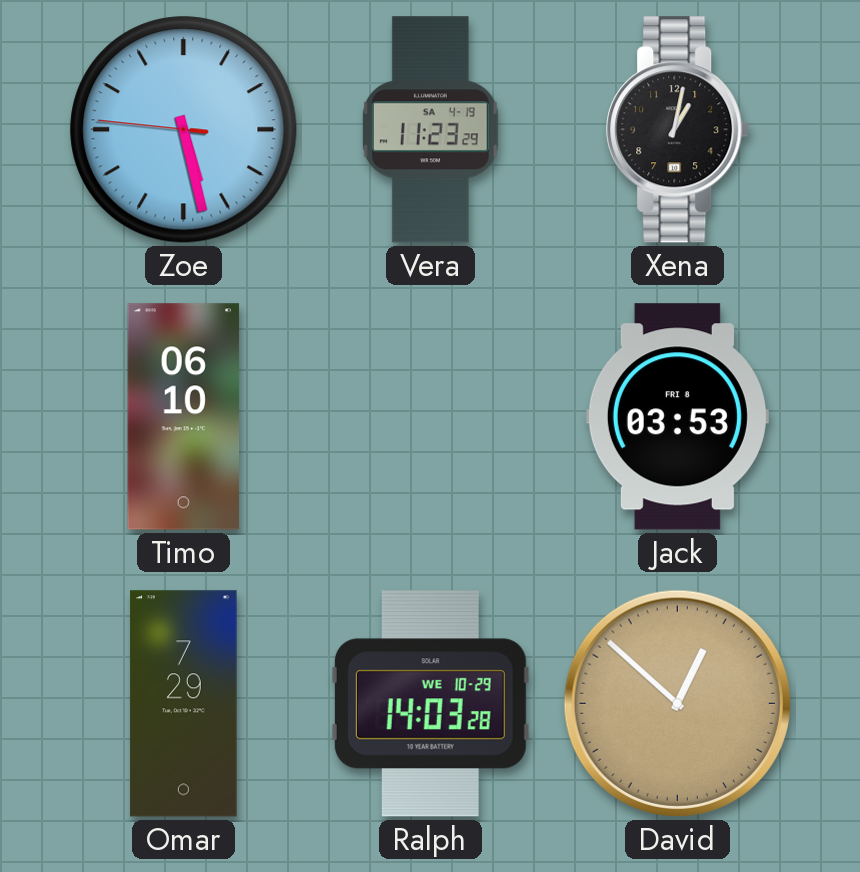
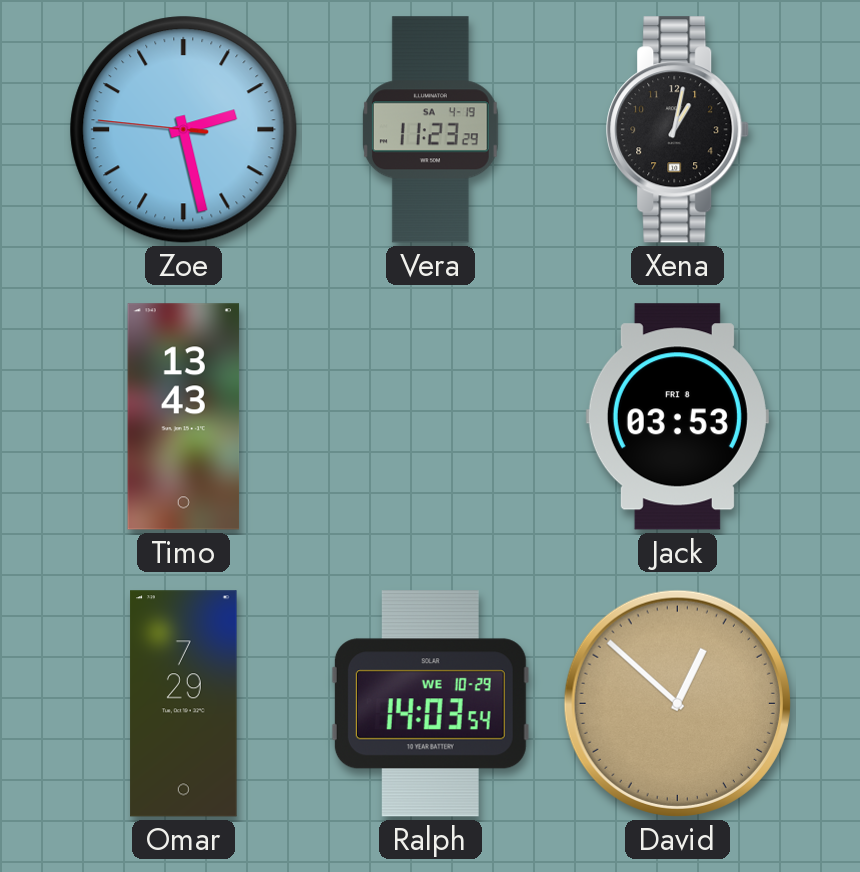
Zoe: 5:27 -> 2:27 (184, 130)
Timo: 06:10 -> 13:43 (184, 417)
Ralph: 14:03:28 -> 14:03:54 (430, 704)
